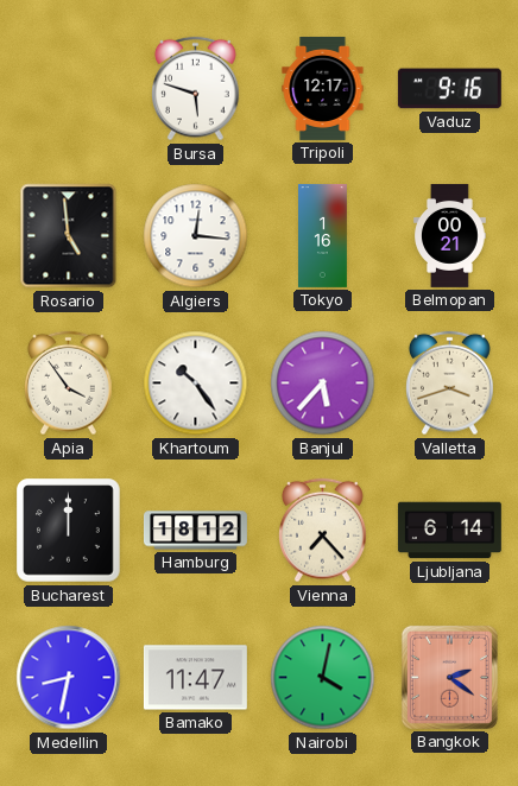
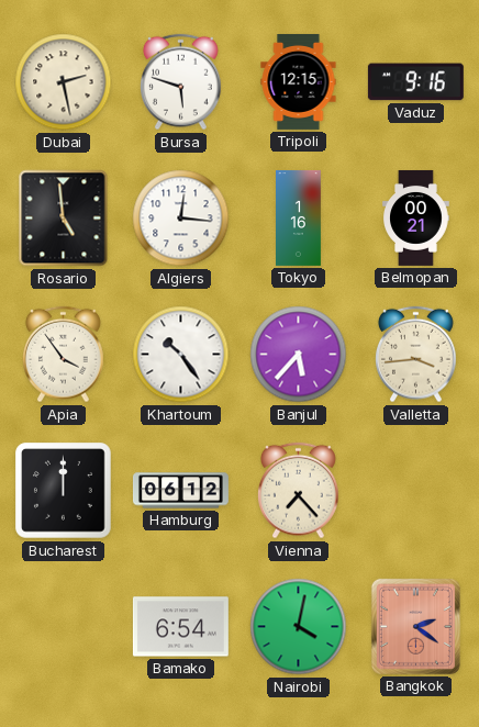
Dubai: none -> 2:28 (64, 82)
Tripoli: 12:17 -> 12:15 (299, 81)
Valletta: 3:42 -> 3:44 (416, 355)
Hamburg: 18:12 -> 06:12 (180, 491)
Ljubljana: 6:14 -> none (449, 531)
Medellin: 8:32 -> none (69, 678)
Bamako: 11:47 -> 6:54 (180, 627)
